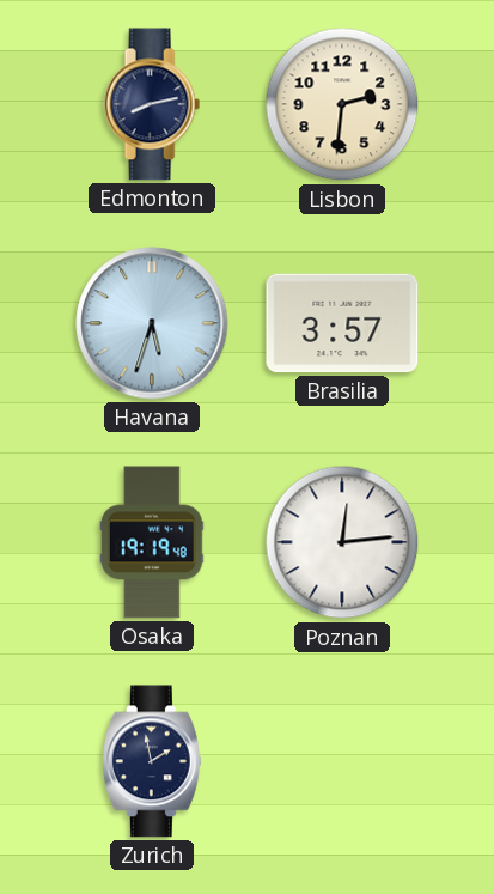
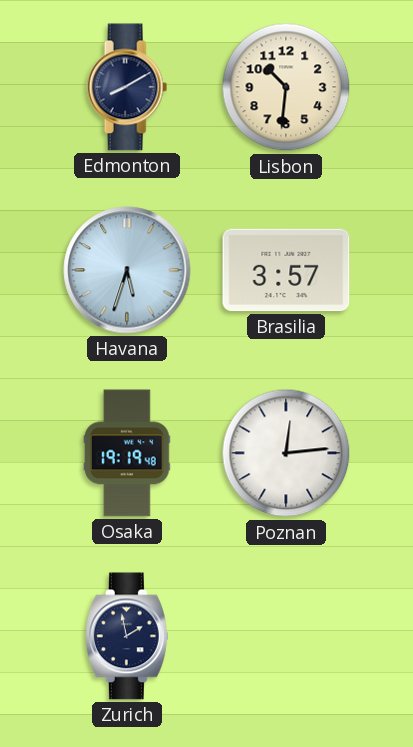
Edmonton: 8:13 -> 8:10 (127, 87)
Lisbon: 2:31 -> 10:31 (286, 87)
